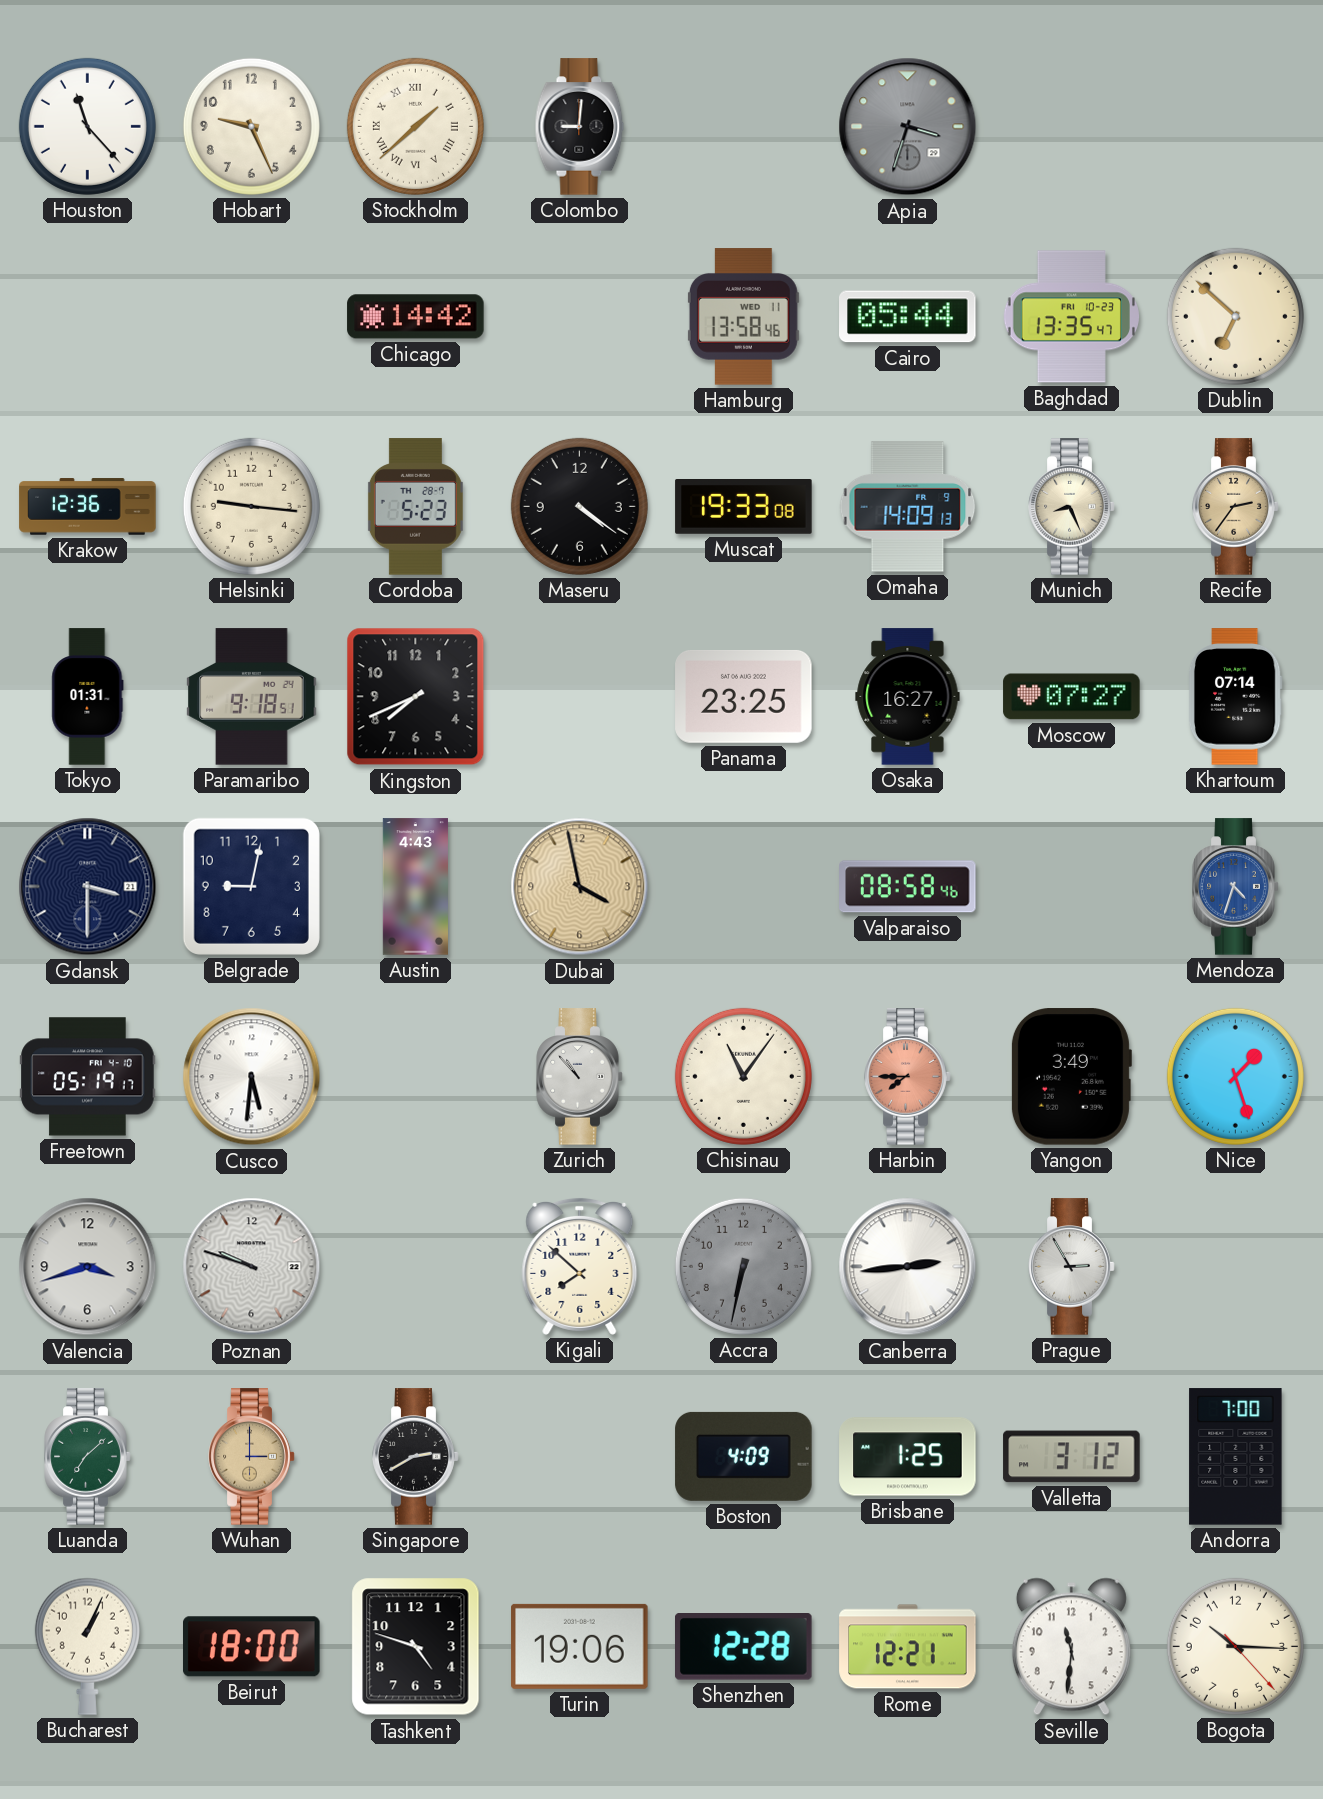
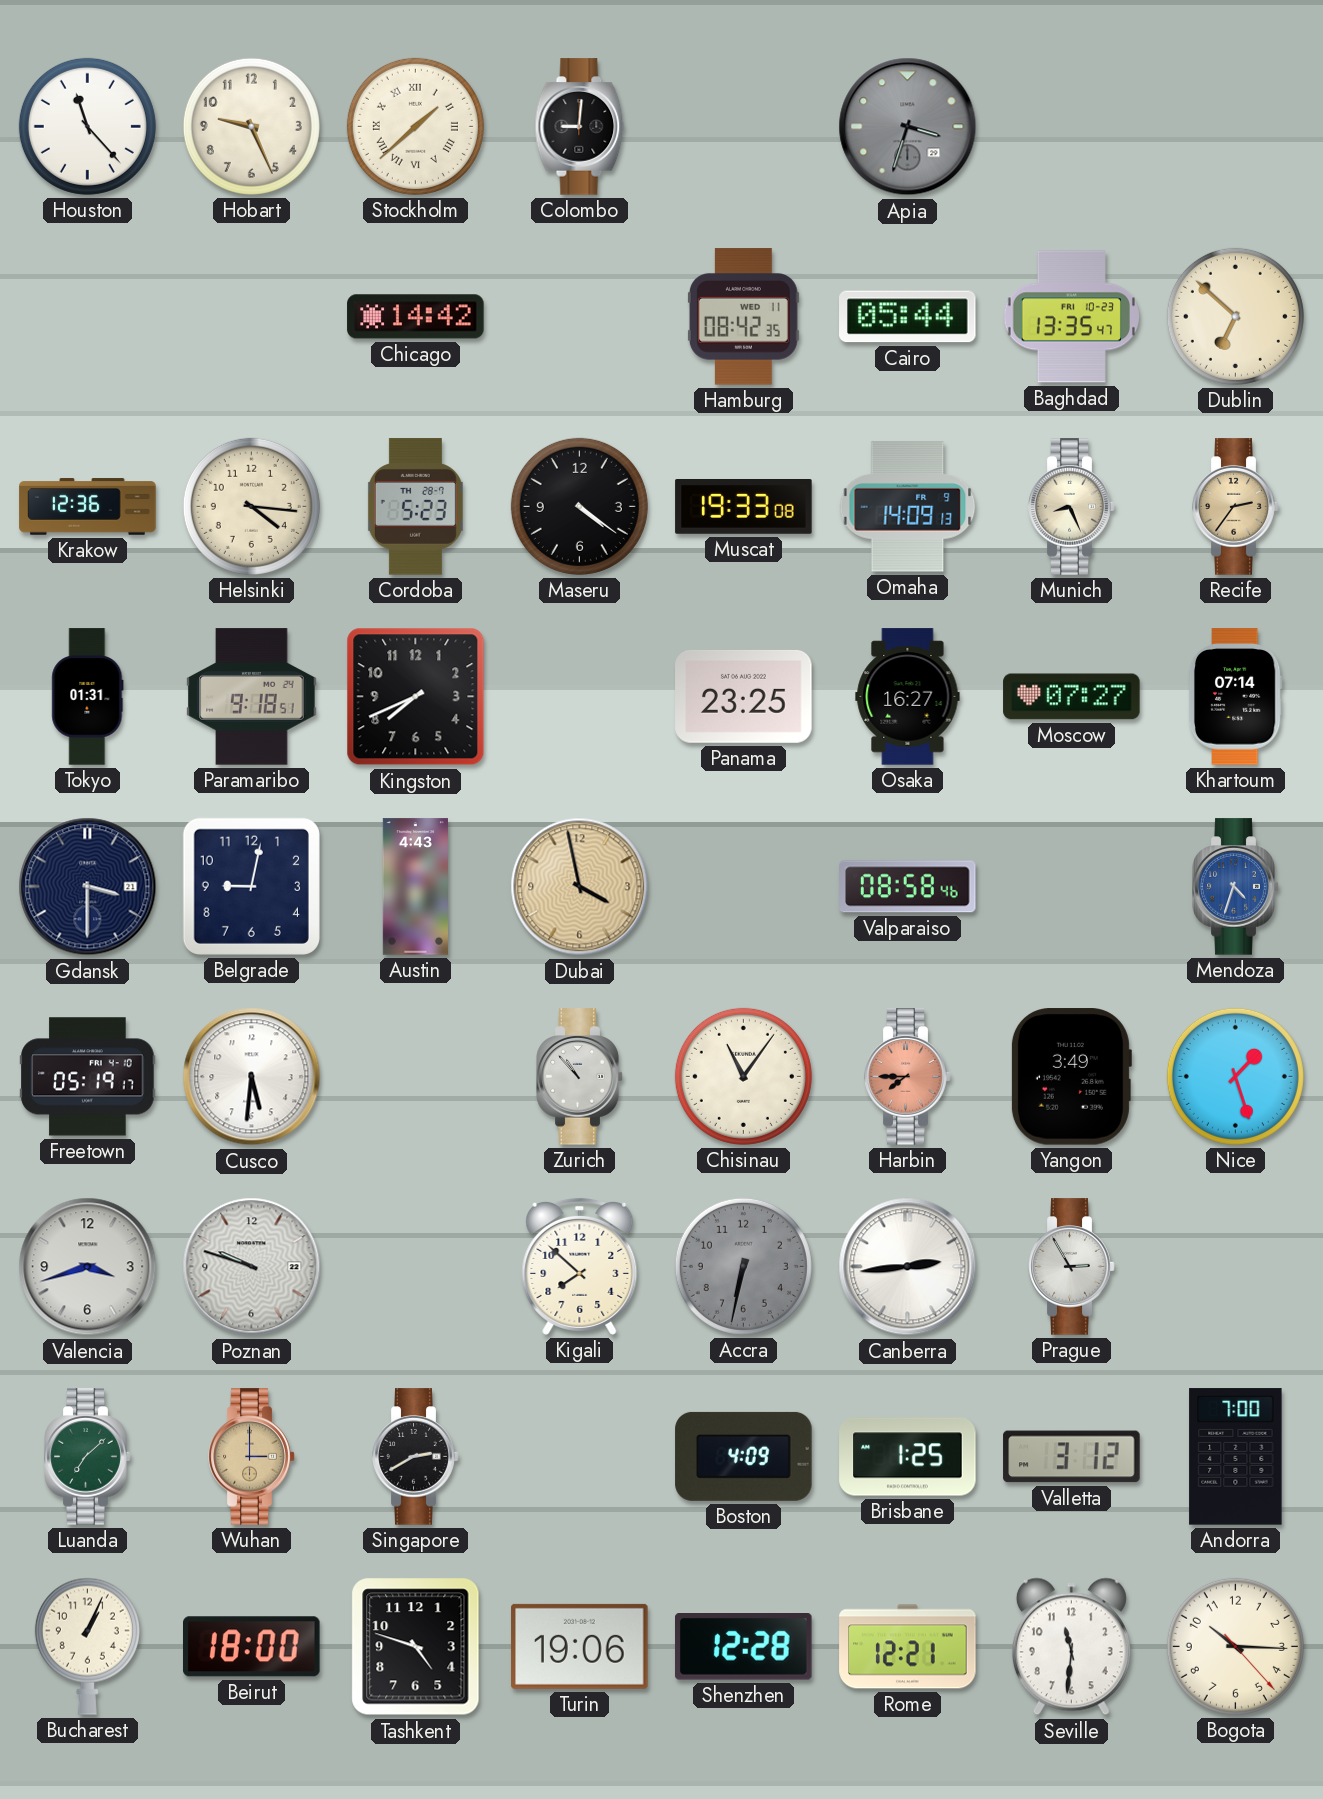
Hamburg: 13:58 -> 08:42 (743, 317)
Helsinki: 9:16 -> 4:16 (251, 506)
